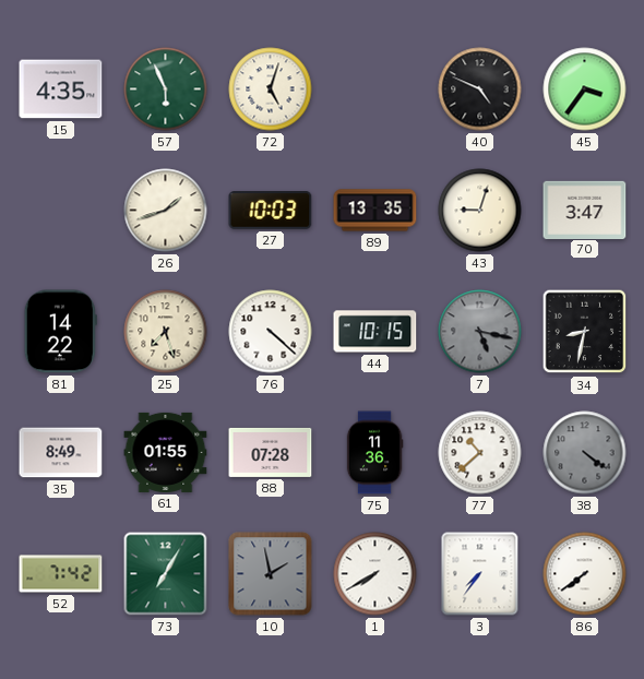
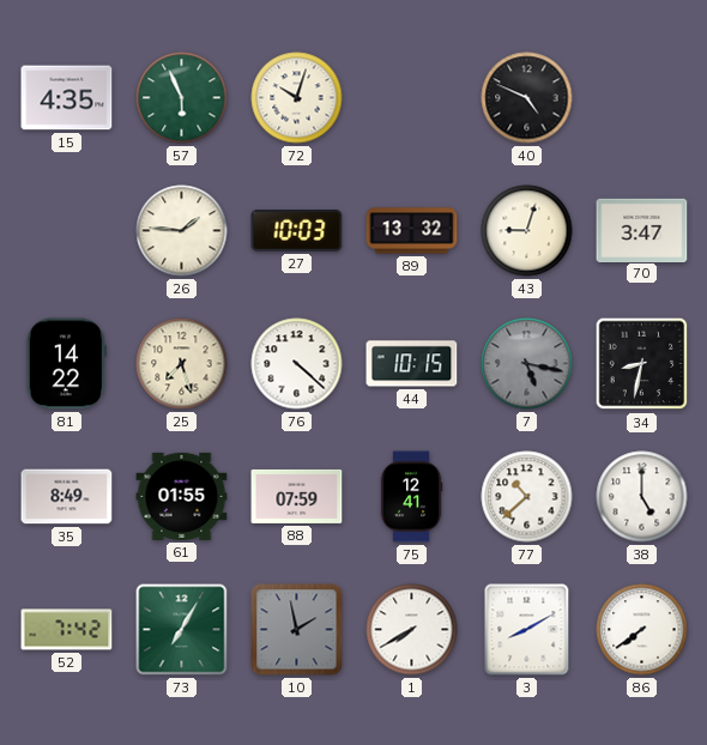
72: 5:03 -> 10:03 (297, 98)
45: 3:36 -> none (585, 90)
26: 1:42 -> 1:46 (182, 231)
89: 13:35 -> 13:32 (412, 231)
88: 07:28 -> 07:59 (297, 496)
75: 11:36 -> 12:41 (411, 497)
38: 4:21 -> 5:00 (642, 497)
38 dial: grey -> white (642, 497)
3: 7:36 -> 8:10 (527, 630)
